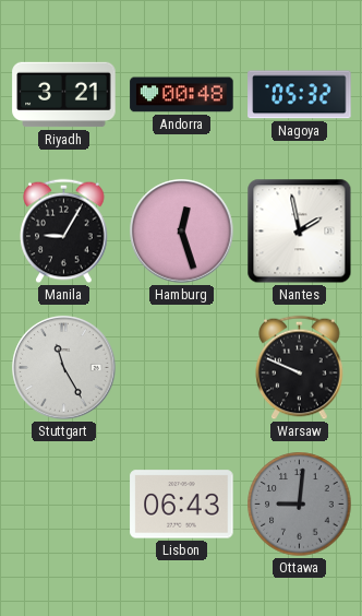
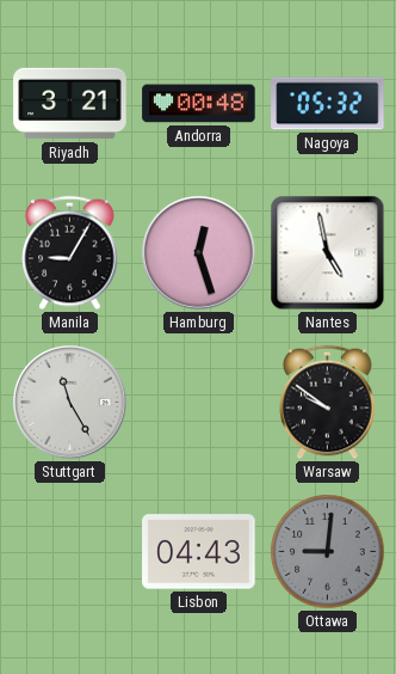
Nantes: 1:58 -> 4:58 (328, 253)
Warsaw: 9:49 -> 9:51 (328, 403)
Lisbon: 06:43 -> 04:43 (199, 552)
